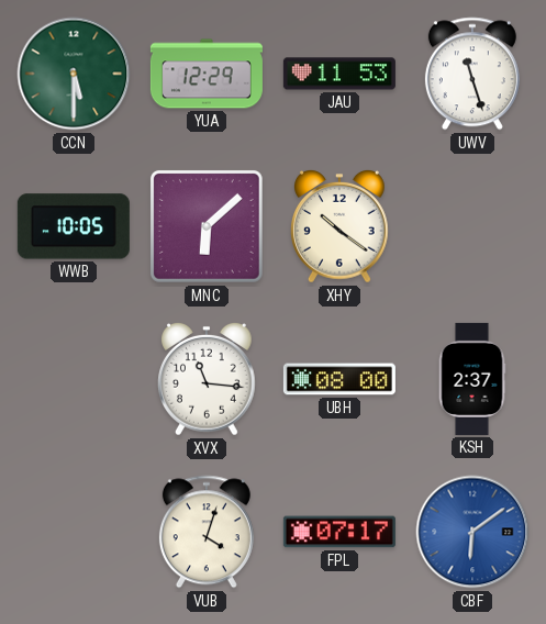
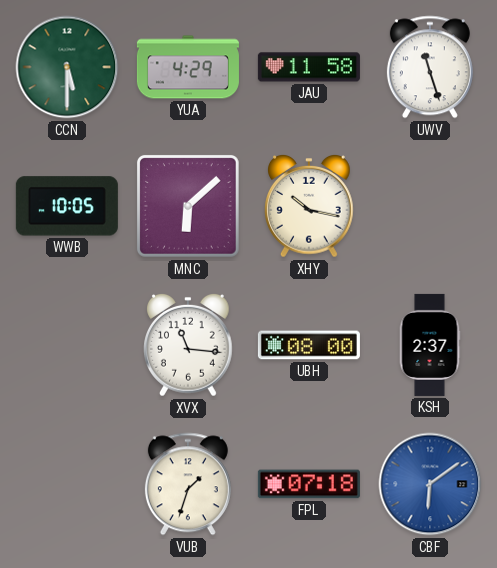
YUA: 12:29 -> 4:29 (188, 67)
JAU: 11:53 -> 11:58 (309, 67)
XHY: 10:21 -> 10:17 (310, 206)
VUB: 4:03 -> 1:33 (188, 484)
FPL: 07:17 -> 07:18 (309, 484)
